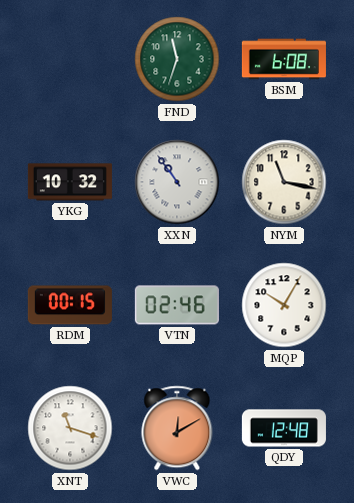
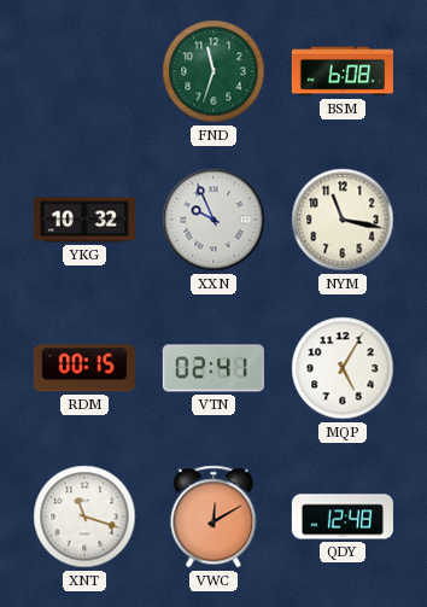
XXN: 10:54 -> 9:56 (213, 220)
VTN: 02:46 -> 02:41 (213, 368)
MQP: 10:05 -> 5:05 (343, 368)
